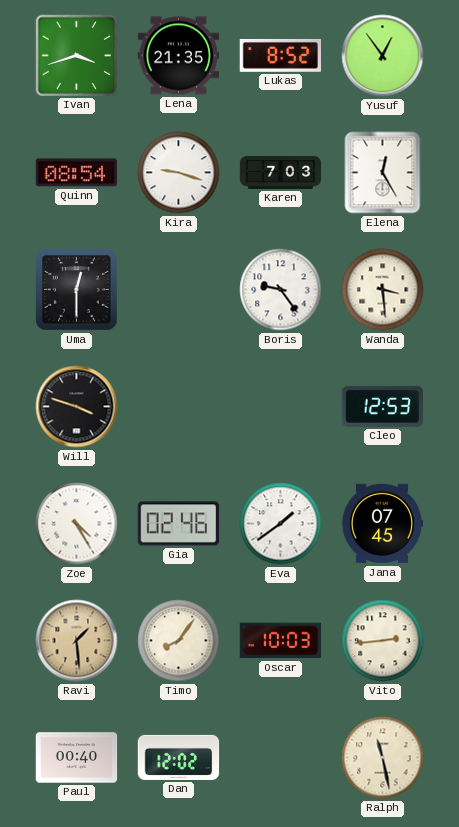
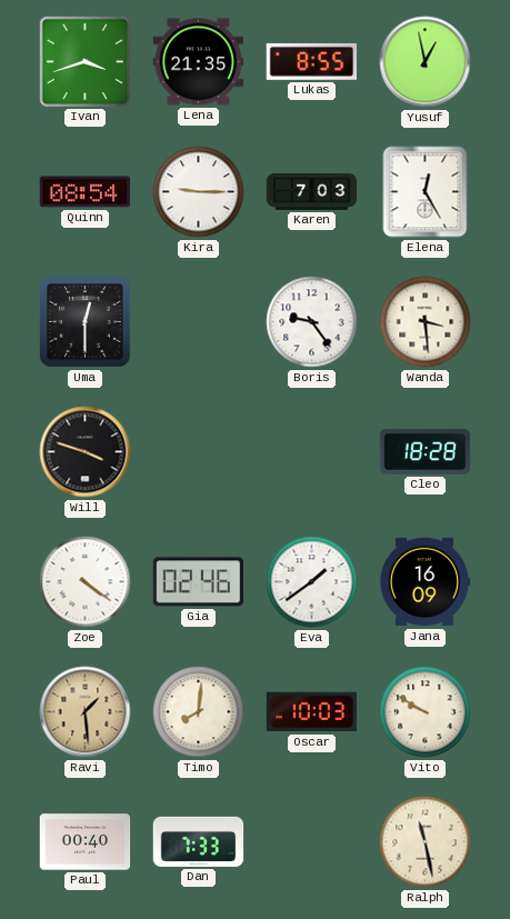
Lukas: 8:52 -> 8:55 (311, 61)
Yusuf: 12:54 -> 12:58 (426, 62)
Kira: 9:18 -> 9:15 (199, 192)
Cleo: 12:53 -> 18:28 (424, 451)
Zoe: 4:25 -> 4:21 (86, 582)
Jana: 07:45 -> 16:09 (424, 582)
Timo: 8:06 -> 8:01 (199, 712)
Vito: 2:44 -> 9:50 (426, 712)
Dan: 12:02 -> 7:33 (199, 841)
